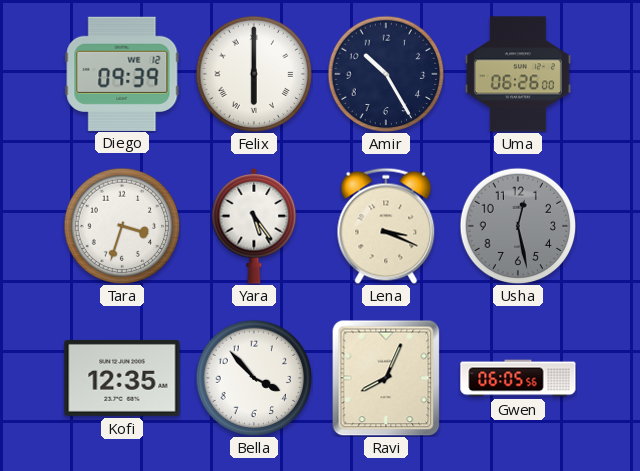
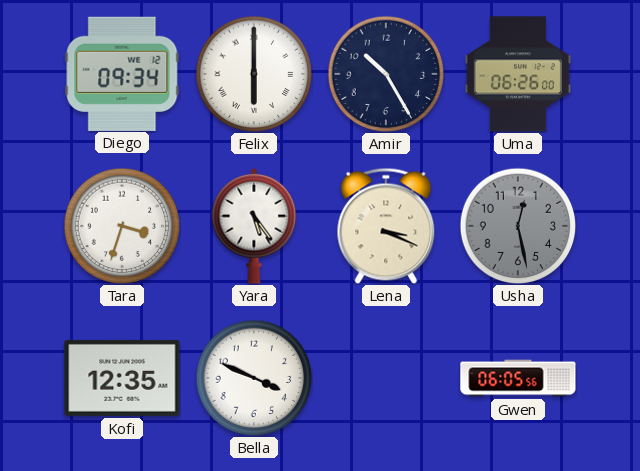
Diego: 09:39 -> 09:34 (122, 73)
Bella: 3:53 -> 3:49 (254, 378)
Ravi: 8:04 -> none (386, 378)
